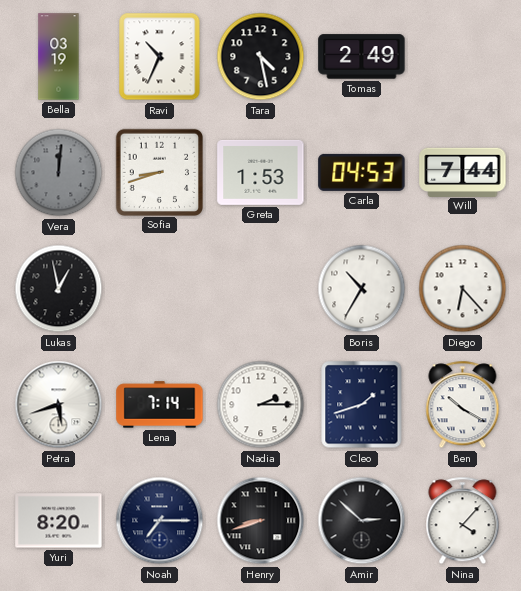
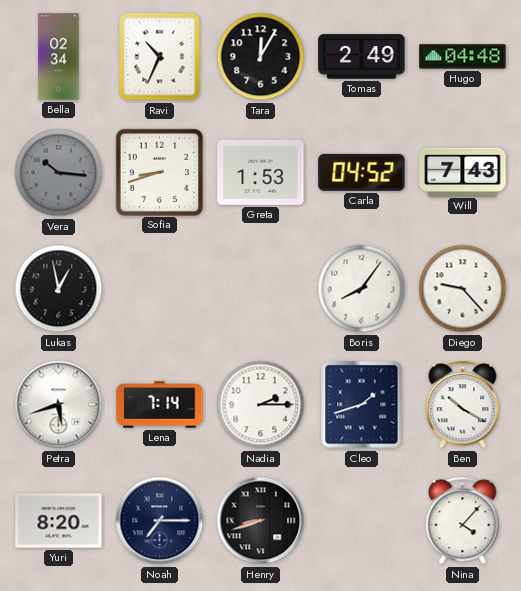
Bella: 03:19 -> 02:34 (59, 57)
Tara: 4:28 -> 12:05 (261, 57)
Hugo: none -> 04:48 (463, 57)
Vera: 12:01 -> 10:16 (59, 173)
Carla: 04:53 -> 04:52 (362, 172)
Will: 7:44 -> 7:43 (463, 172)
Boris: 10:35 -> 8:06 (362, 289)
Diego: 6:23 -> 9:23 (463, 289)
Amir: 2:52 -> none (362, 521)
